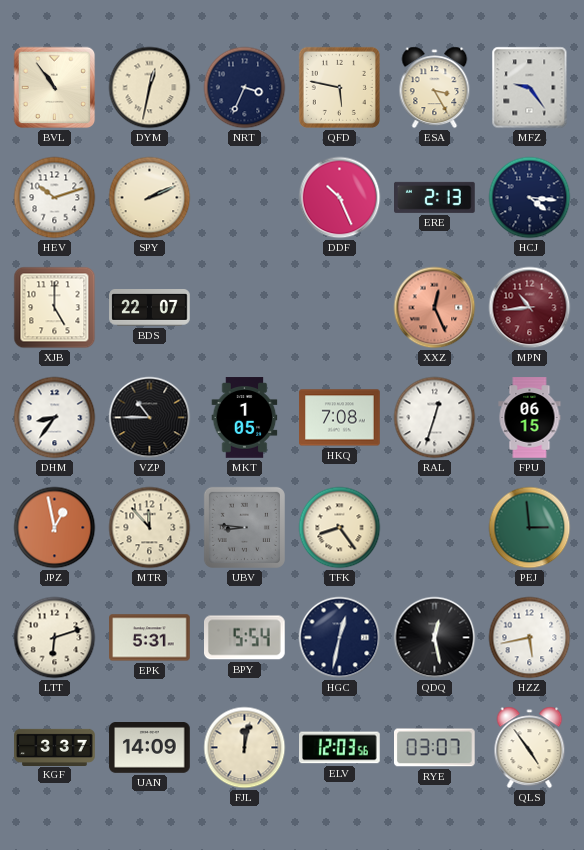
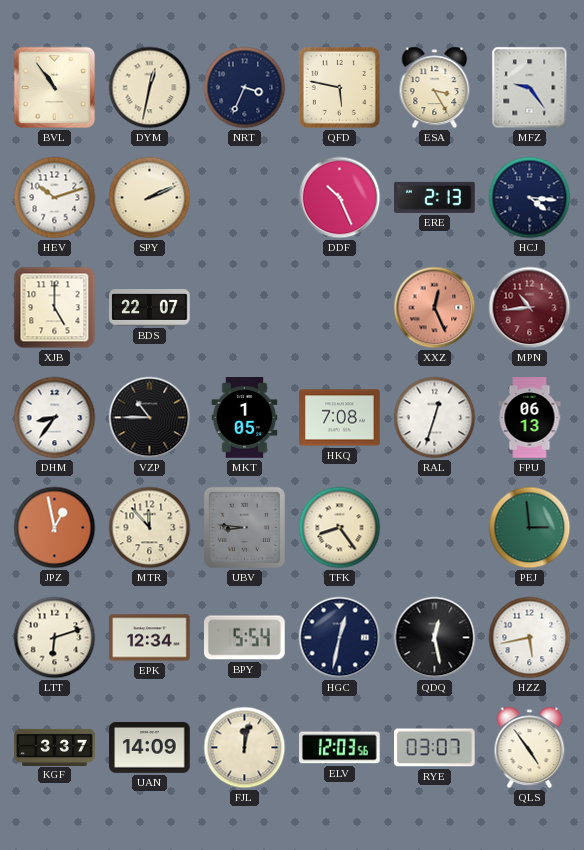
FPU: 06:15 -> 06:13 (530, 418)
EPK: 5:31 -> 12:34 (150, 638)
